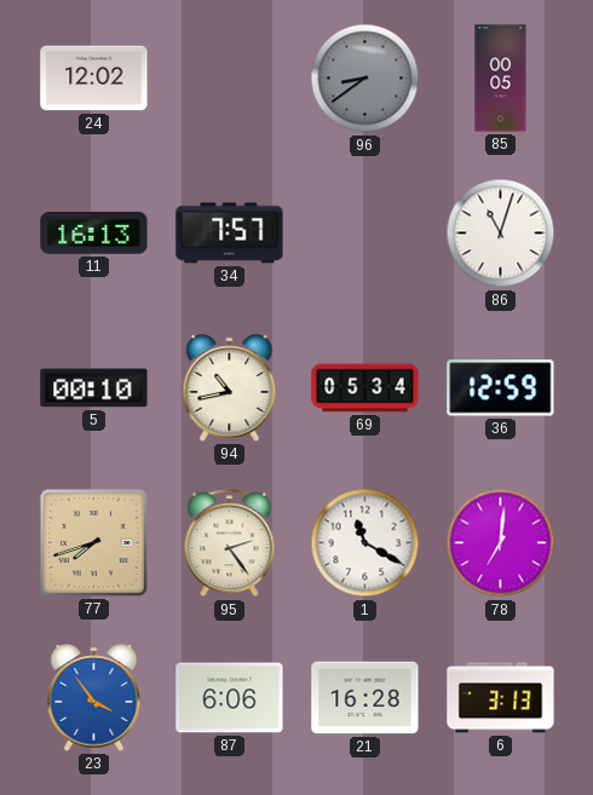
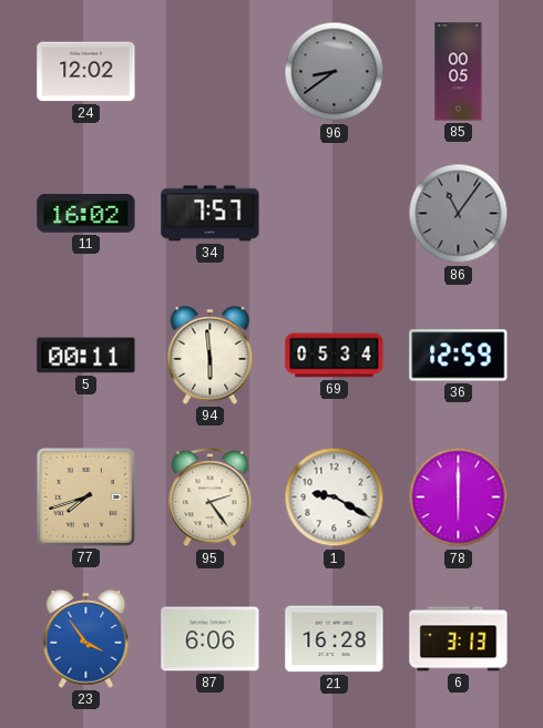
11: 16:13 -> 16:02 (86, 214)
86: 11:03 -> 11:06 (459, 214)
86 dial: white -> grey (459, 214)
5: 00:10 -> 00:11 (86, 356)
94: 10:43 -> 5:59 (211, 356)
1: 11:20 -> 9:20 (335, 498)
78: 7:01 -> 6:00 (459, 498)
